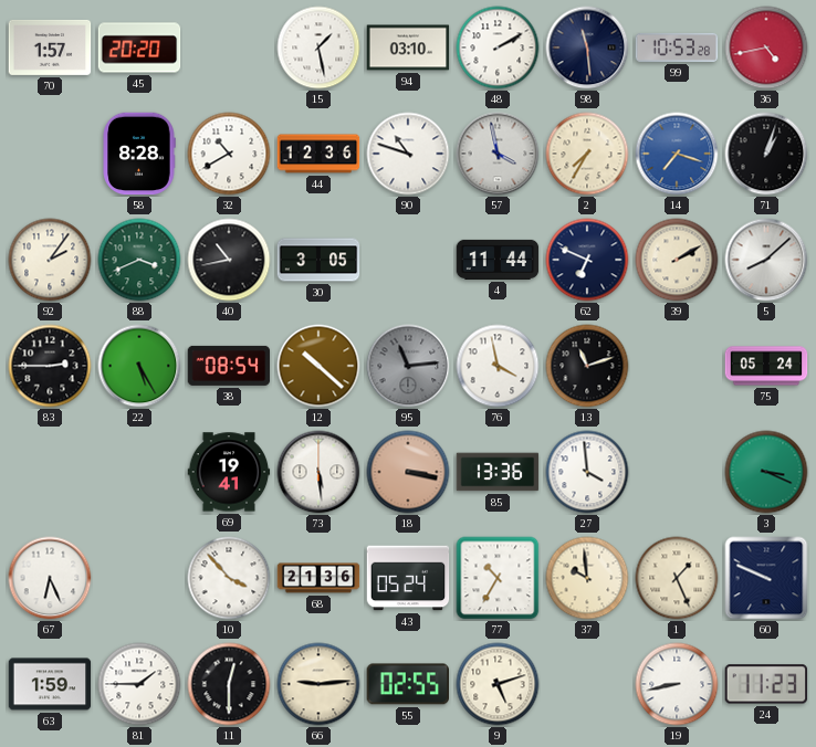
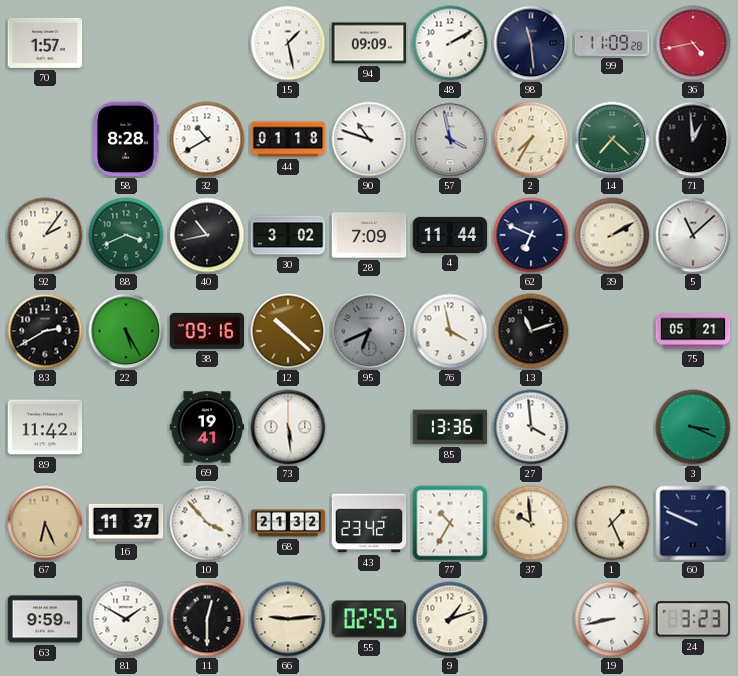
45: 20:20 -> none (139, 48)
94: 03:10 -> 09:09 (369, 43)
99: 10:53 -> 11:09 (612, 43)
44: 12:36 -> 01:18 (288, 139)
14: 7:18 -> 7:22 (612, 139)
14 dial: blue -> green (612, 139)
71: 1:03 -> 12:59 (693, 139)
30: 3:05 -> 3:02 (288, 235)
28: none -> 7:09 (369, 235)
5: 8:08 -> 11:08 (693, 235)
83: 2:45 -> 2:40 (45, 331)
38: 08:54 -> 09:16 (207, 331)
95: 11:14 -> 6:41 (369, 331)
75: 05:24 -> 05:21 (693, 331)
89: none -> 11:42 (45, 427)
18: 3:17 -> none (408, 472)
67 dial: white -> champagne (45, 523)
16: none -> 11:37 (126, 523)
68: 21:36 -> 21:32 (288, 523)
43: 05:24 -> 23:42 (369, 523)
63: 1:59 -> 9:59 (45, 619)
81: 1:45 -> 1:50 (126, 619)
9: 5:12 -> 1:12 (450, 619)
24: 11:23 -> 3:23 (693, 619)
